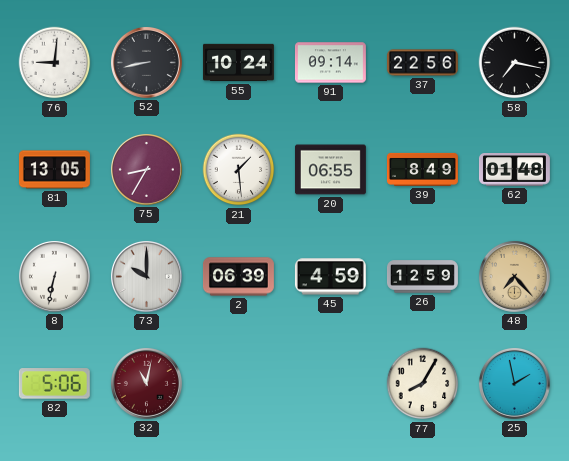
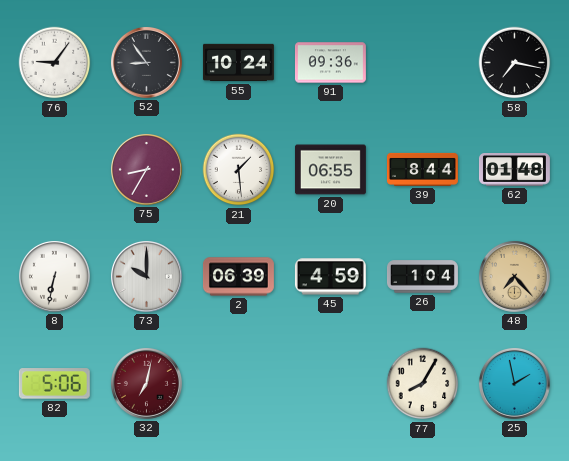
76: 9:01 -> 9:06 (55, 63)
52: 8:43 -> 8:54 (146, 62)
91: 09:14 -> 09:36 (330, 63)
37: 22:56 -> none (422, 63)
81: 13:05 -> none (54, 170)
39: 8:49 -> 8:44 (422, 169)
26: 12:59 -> 1:04 (422, 277)
32: 11:02 -> 7:02 (146, 383)
